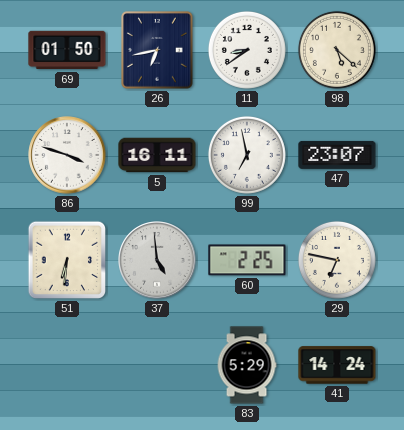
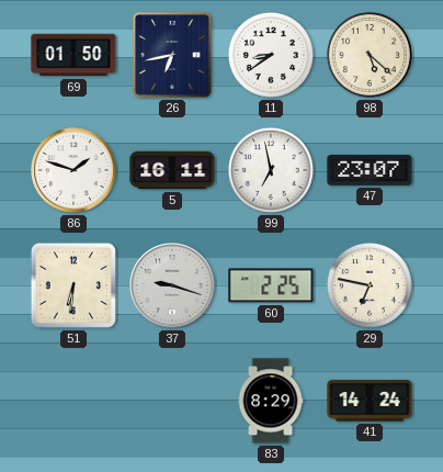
86: 3:48 -> 1:48 (73, 170)
37: 4:59 -> 9:18 (172, 285)
83: 5:29 -> 8:29 (271, 401)
